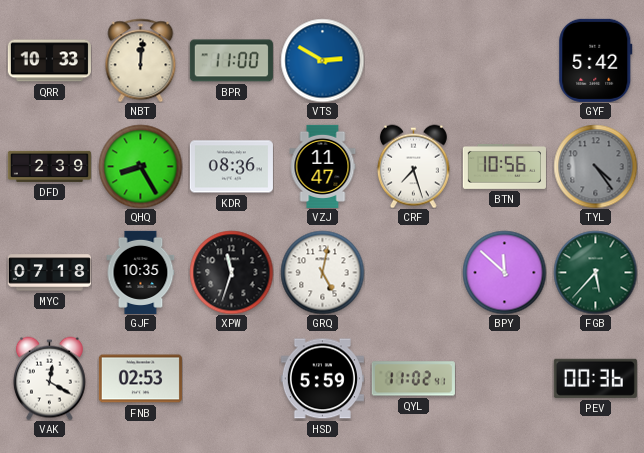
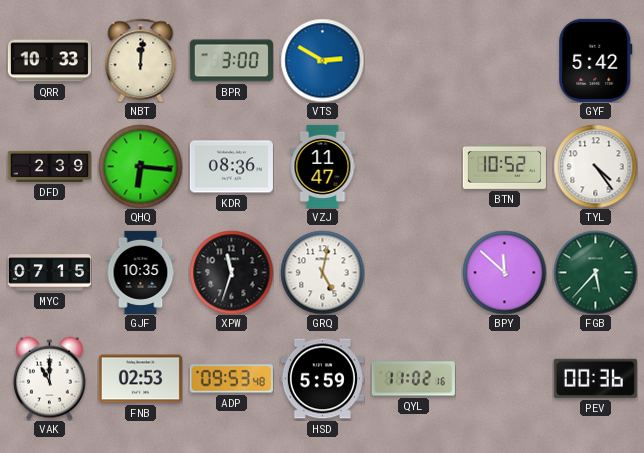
BPR: 11:00 -> 3:00 (231, 61)
QHQ: 8:25 -> 6:16 (140, 166)
CRF: 7:27 -> none (413, 166)
BTN: 10:56 -> 10:52 (504, 167)
TYL dial: grey -> white (595, 166)
MYC: 07:18 -> 07:15 (49, 273)
VAK: 12:20 -> 11:00 (49, 378)
ADP: none -> 09:53 (231, 379)
QYL: 11:02:41 -> 11:02:16 (413, 379)
